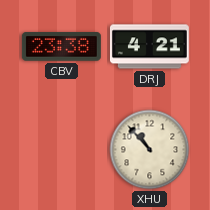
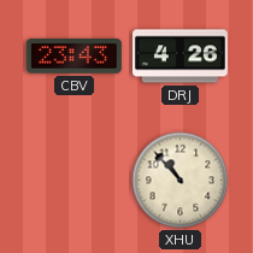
CBV: 23:38 -> 23:43 (73, 57)
DRJ: 4:21 -> 4:26 (180, 57)
